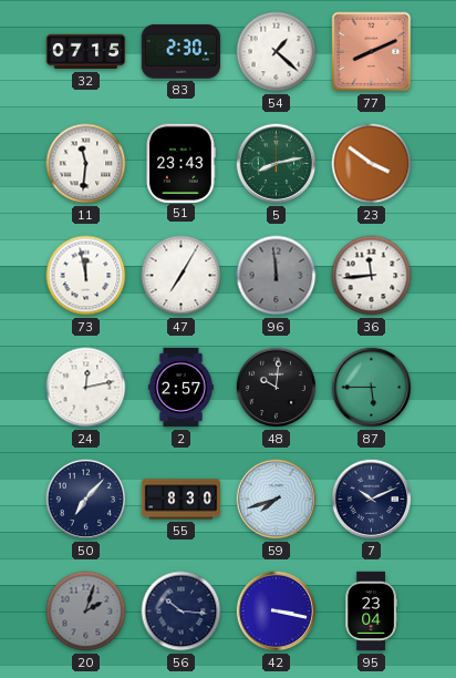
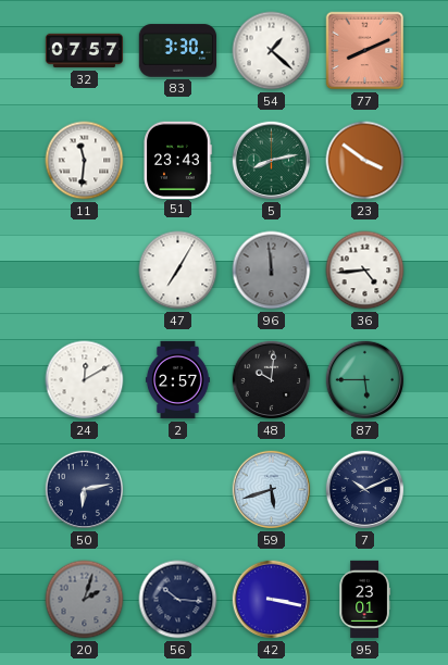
32: 07:15 -> 07:57 (85, 51)
83: 2:30 -> 3:30 (177, 51)
73: 11:58 -> none (86, 276)
36: 11:44 -> 4:44 (365, 271)
24: 12:13 -> 12:10 (85, 380)
50: 7:07 -> 6:13 (85, 490)
55: 8:30 -> none (182, 500)
59: 7:42 -> 5:42 (272, 490)
95: 23:04 -> 23:01 (364, 600)
